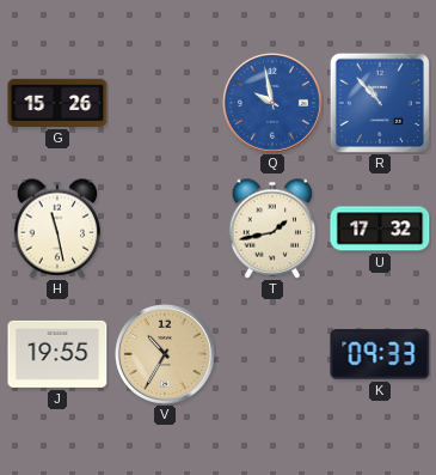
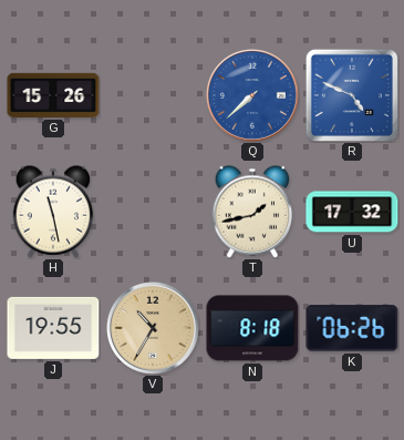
Q: 9:58 -> 7:38 (252, 95)
R: 10:53 -> 4:49 (352, 95)
N: none -> 8:18 (252, 328)
K: 09:33 -> 06:26 (352, 328)
